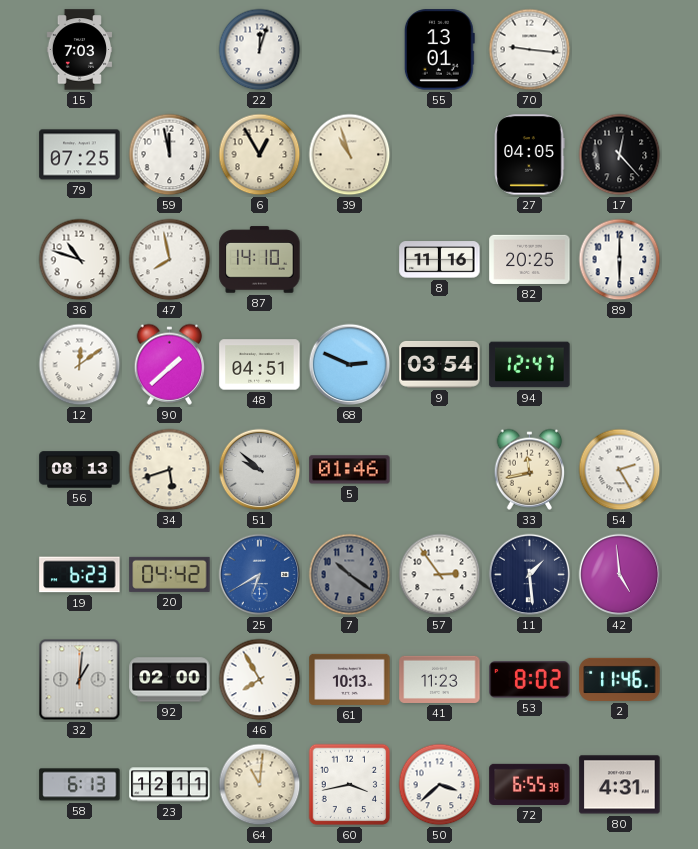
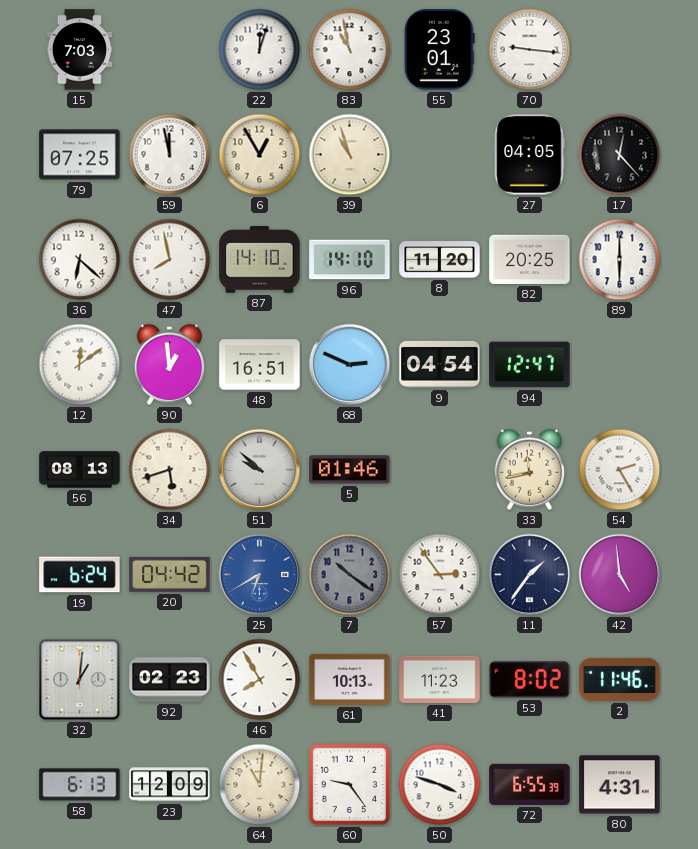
83: none -> 10:58 (350, 50)
55: 13:01 -> 23:01 (439, 50)
36: 10:48 -> 6:22 (80, 260)
96: none -> 14:10 (350, 260)
8: 11:16 -> 11:20 (440, 260)
90: 1:38 -> 12:59 (170, 364)
48: 04:51 -> 16:51 (260, 365)
9: 03:54 -> 04:54 (440, 364)
19: 6:23 -> 6:24 (80, 575)
11: 1:29 -> 1:36 (530, 575)
92: 02:00 -> 02:23 (170, 680)
23: 12:11 -> 12:09 (170, 785)
60: 3:43 -> 9:24 (350, 785)
50: 3:38 -> 3:48 (440, 785)
